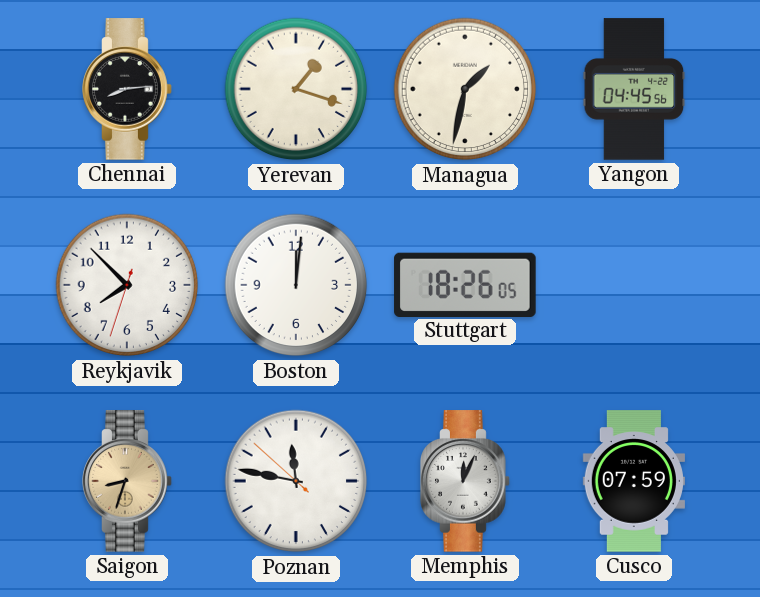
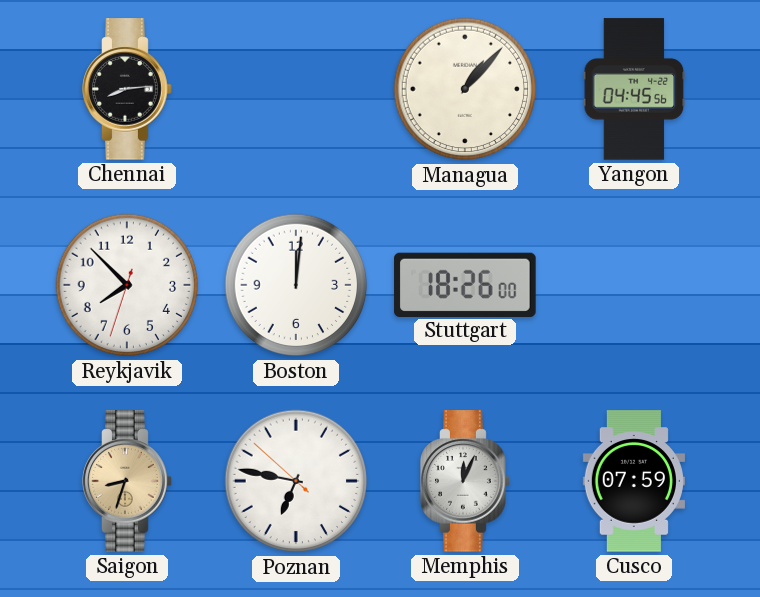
Yerevan: 1:18 -> none (296, 89)
Managua: 1:32 -> 1:07 (465, 89)
Stuttgart: 18:26:05 -> 18:26:00 (465, 284)
Poznan: 11:46 -> 6:46 (296, 481)
